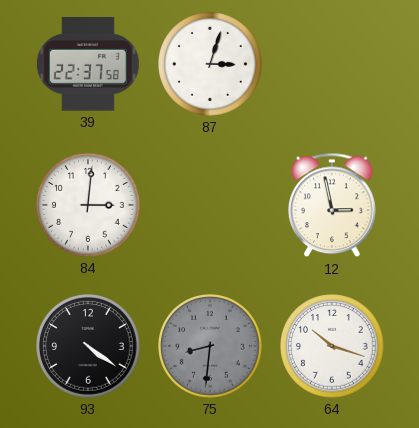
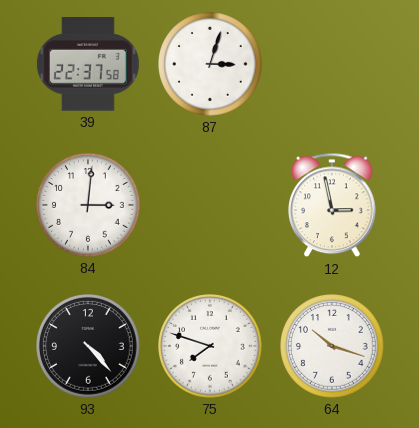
93: 4:21 -> 4:23 (88, 346)
75: 8:31 -> 7:48 (210, 346)
75 dial: grey -> white (210, 346)
